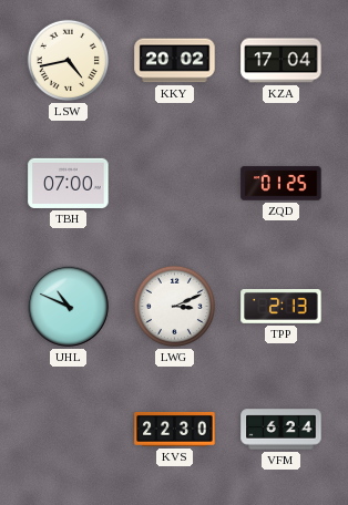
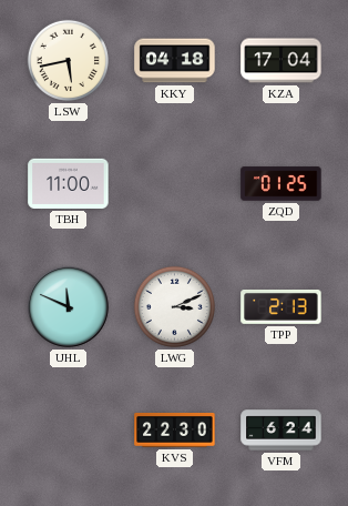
LSW: 4:43 -> 5:43 (68, 60)
KKY: 20:02 -> 04:18 (175, 61)
TBH: 07:00 -> 11:00 (69, 183)
UHL: 10:49 -> 11:49 (69, 307)
